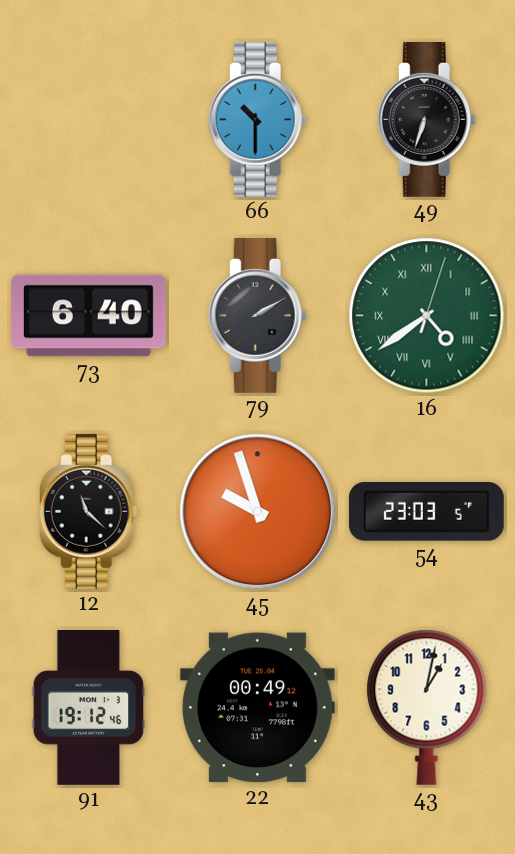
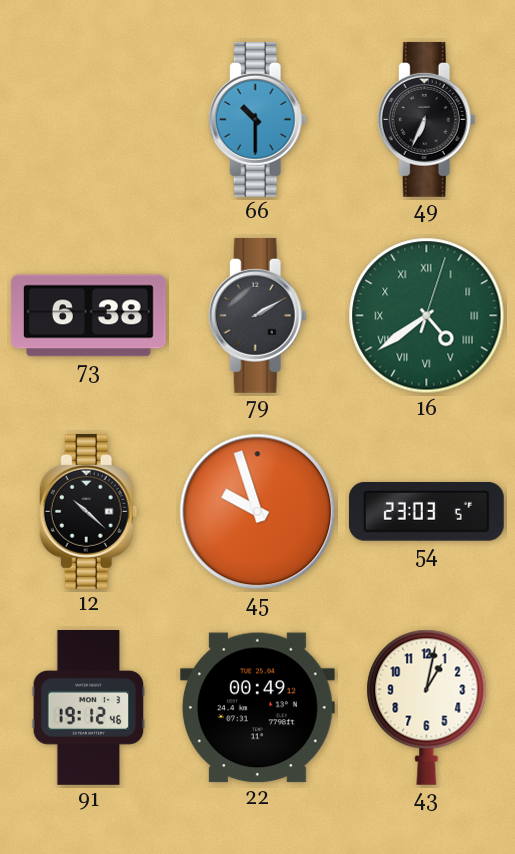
49: 6:33 -> 6:34 (426, 119)
73: 6:40 -> 6:38 (88, 316)
12: 11:22 -> 10:22 (88, 511)
